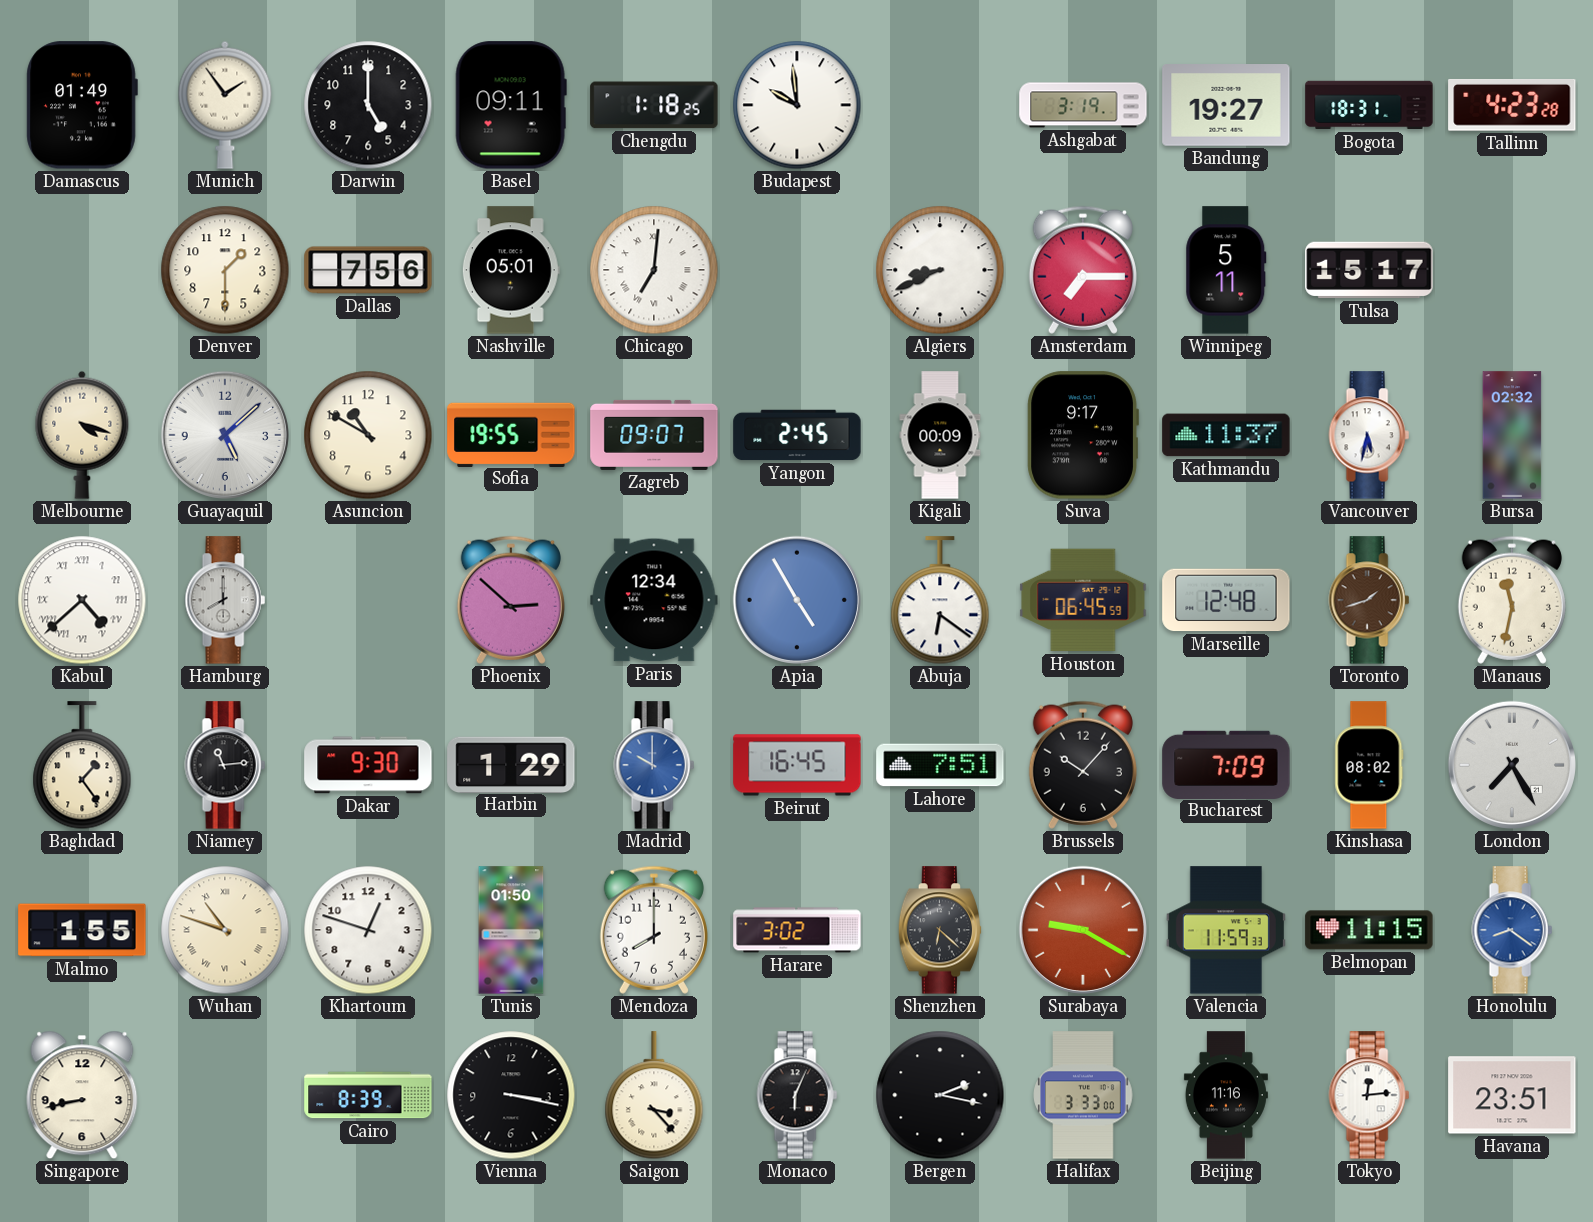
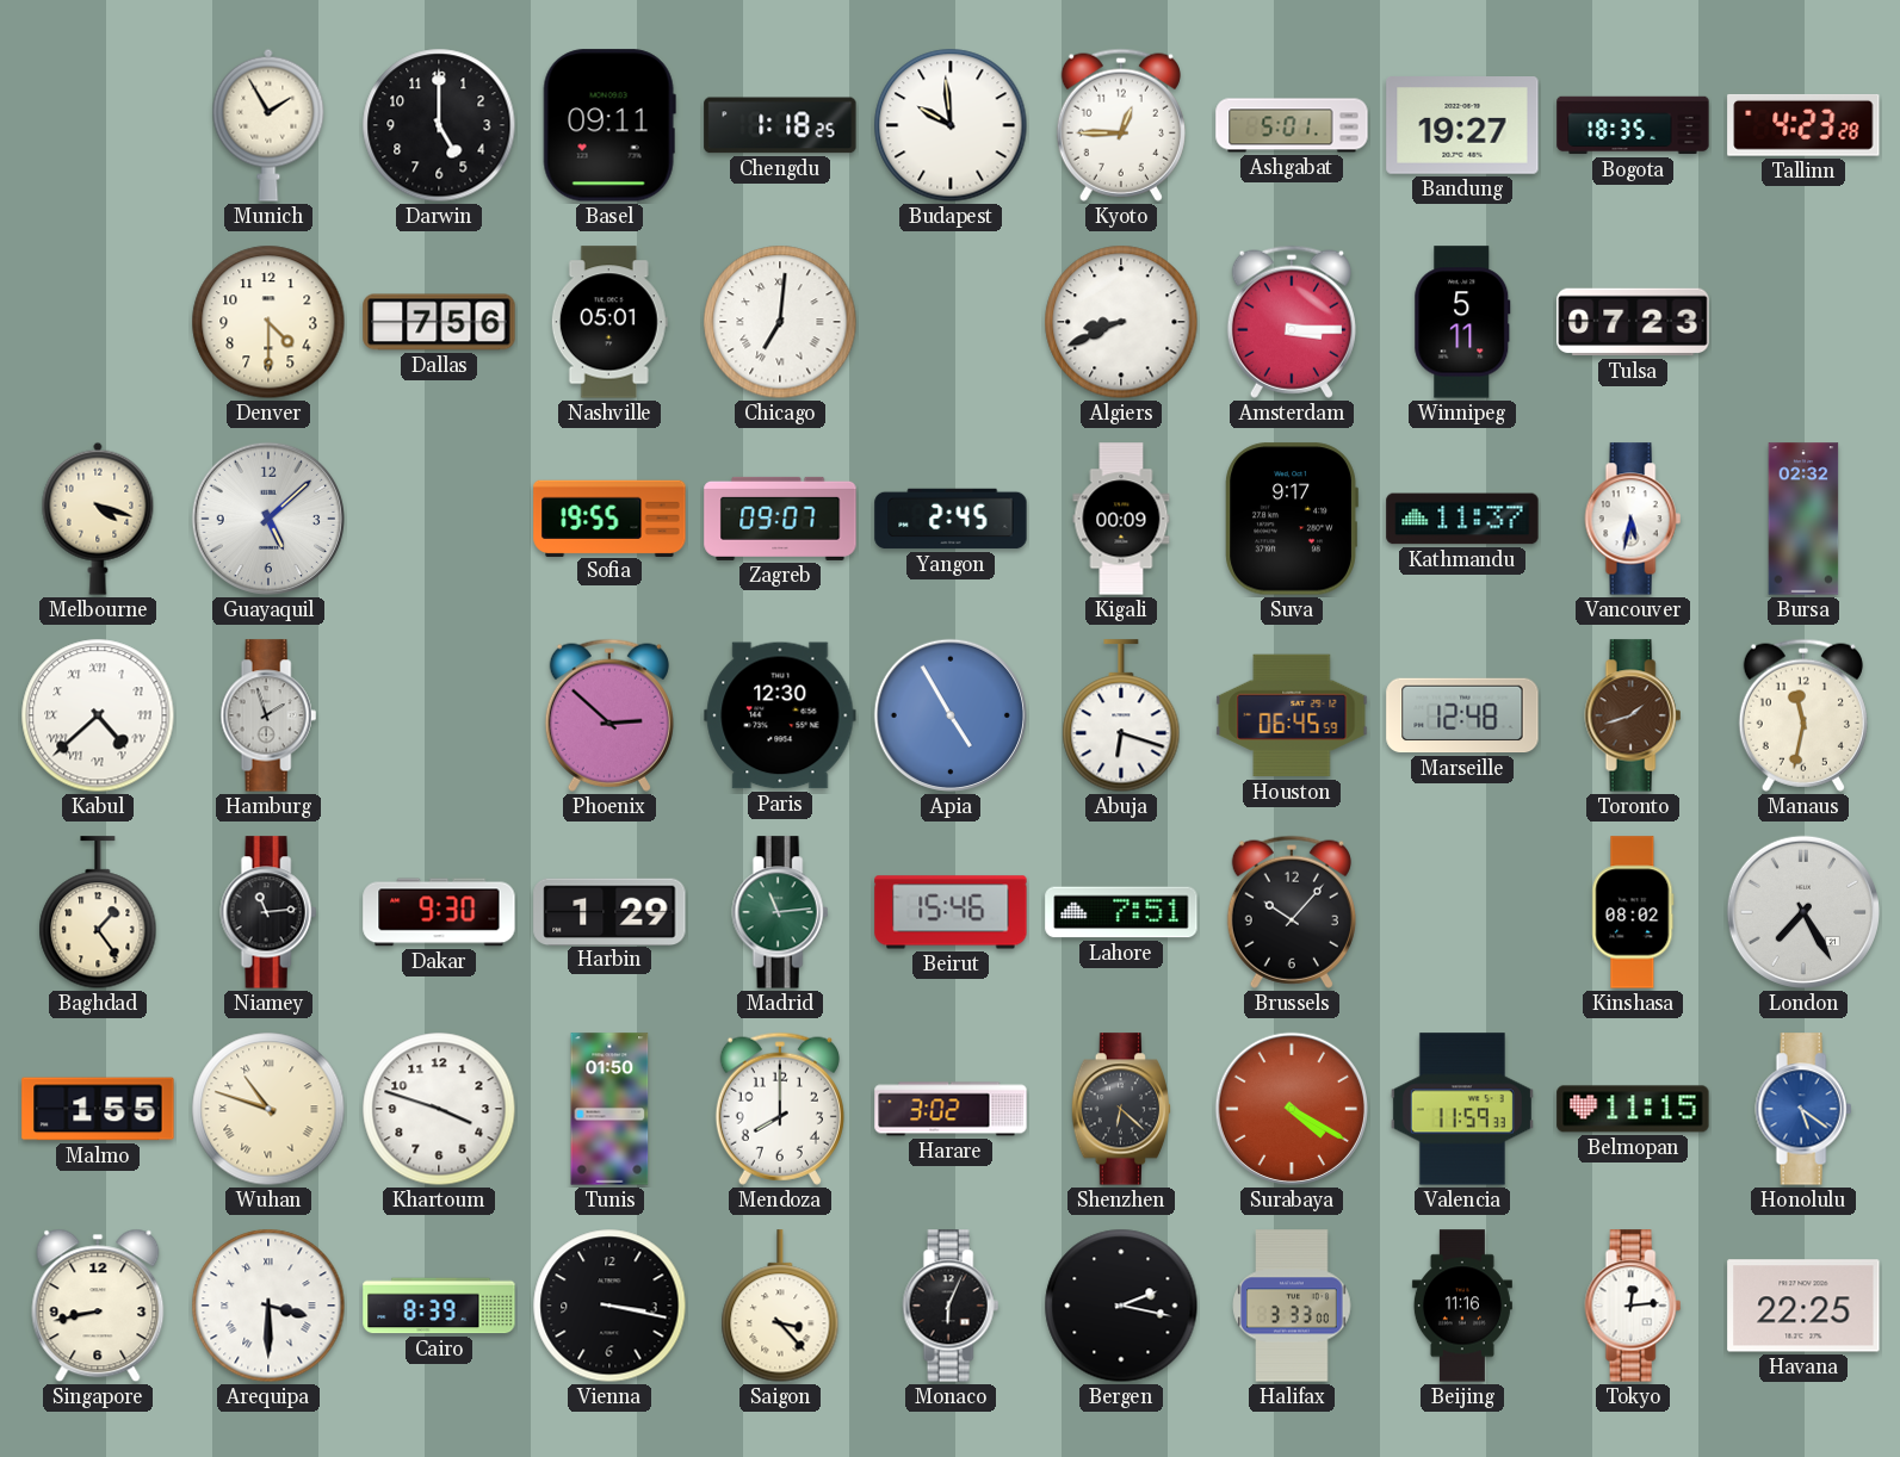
Damascus: 01:49 -> none (82, 105)
Munich: 1:54 -> 1:55 (268, 125)
Kyoto: none -> 12:45 (1121, 125)
Ashgabat: 3:19 -> 5:01 (1292, 125)
Bogota: 18:31 -> 18:35 (1633, 125)
Denver: 1:30 -> 4:30 (268, 322)
Amsterdam: 7:15 -> 3:15 (1292, 322)
Tulsa: 15:17 -> 07:23 (1633, 322)
Asuncion: 10:50 -> none (368, 435)
Hamburg: 8:00 -> 1:57 (268, 715)
Paris: 12:34 -> 12:30 (780, 715)
Abuja: 6:21 -> 6:18 (1121, 717)
Madrid: 10:00 -> 11:14 (780, 912)
Madrid dial: blue -> green (780, 912)
Beirut: 16:45 -> 15:46 (951, 912)
Bucharest: 7:09 -> none (1226, 764)
Khartoum: 12:48 -> 3:48 (439, 1109)
Surabaya: 9:20 -> 4:20 (1292, 1109)
Honolulu: 8:21 -> 5:21 (1803, 1109)
Arequipa: none -> 3:30 (268, 1306)
Havana: 23:51 -> 22:25 (1803, 1306)
